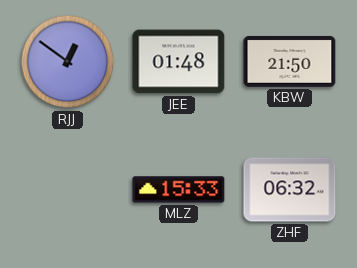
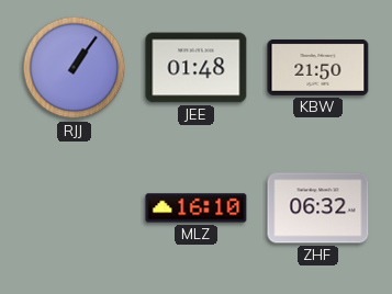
RJJ: 12:51 -> 1:06 (75, 68)
MLZ: 15:33 -> 16:10 (197, 208)
